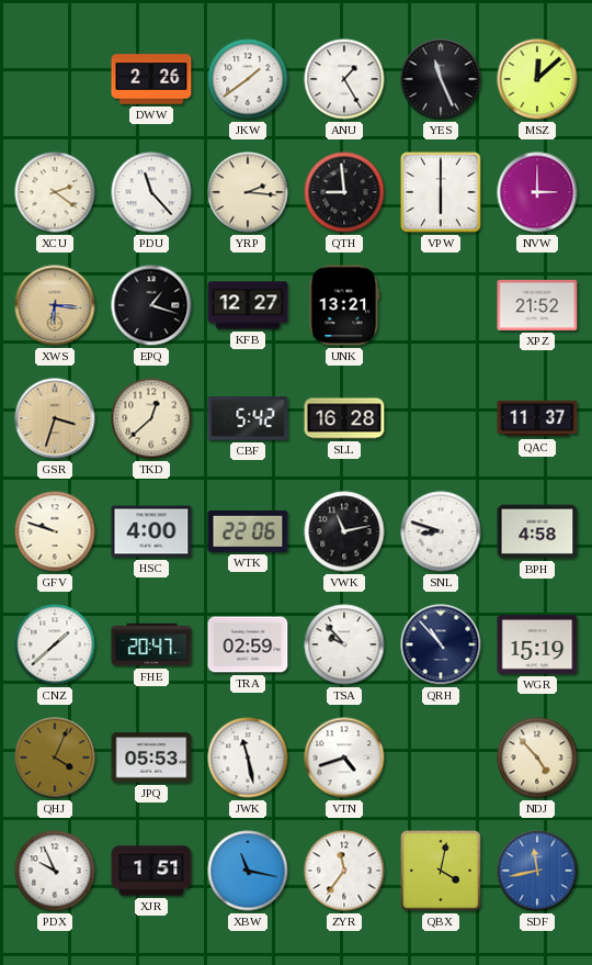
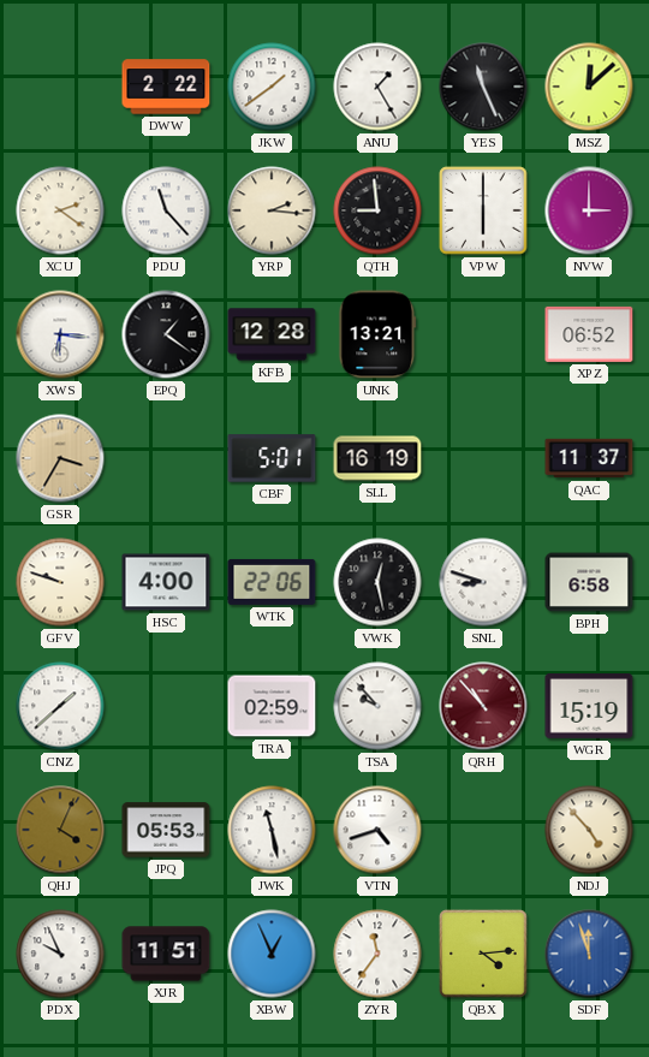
DWW: 2:26 -> 2:22 (166, 87)
XWS dial: champagne -> white (60, 334)
EPQ: 1:18 -> 1:21 (166, 334)
KFB: 12:27 -> 12:28 (272, 334)
XPZ: 21:52 -> 06:52 (589, 334)
GSR: 3:33 -> 3:35 (60, 458)
TKD: 12:38 -> none (151, 418)
CBF: 5:42 -> 5:01 (272, 458)
SLL: 16:28 -> 16:19 (377, 458)
VWK: 11:13 -> 12:28 (377, 582)
BPH: 4:58 -> 6:58 (589, 582)
FHE: 20:47 -> none (151, 644)
QRH dial: navy -> burgundy (483, 706)
XJR: 1:51 -> 11:51 (166, 954)
XBW: 11:17 -> 12:56 (272, 954)
QBX: 4:02 -> 4:14 (483, 954)
SDF: 11:43 -> 11:57 (589, 954)
